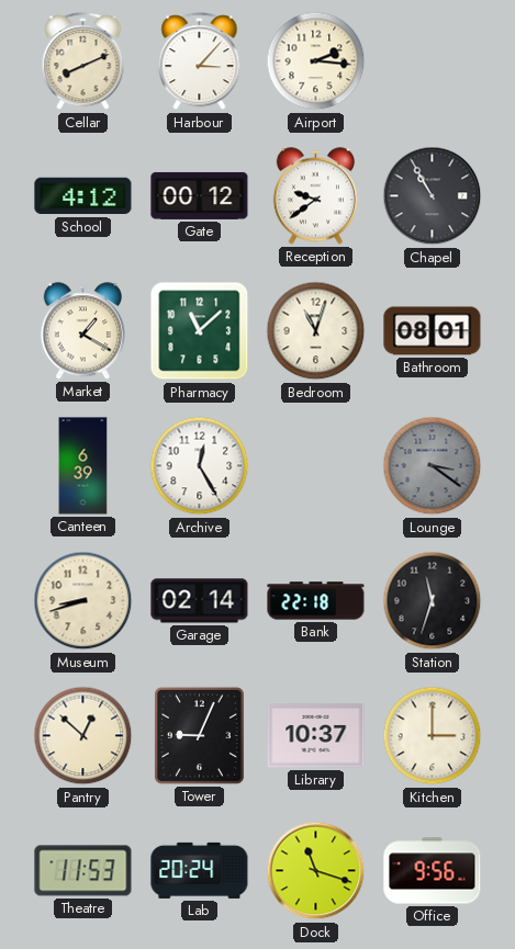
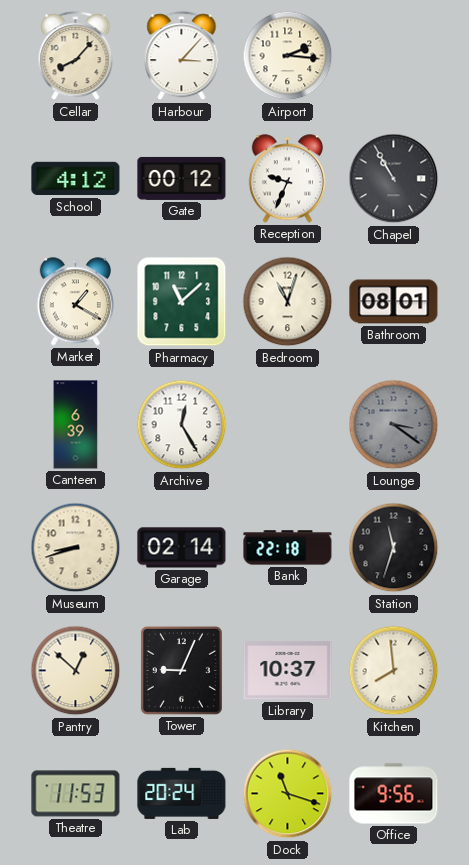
Cellar: 8:11 -> 8:07 (76, 56)
Reception: 9:39 -> 9:34 (287, 179)
Kitchen: 3:00 -> 7:59 (394, 671)
